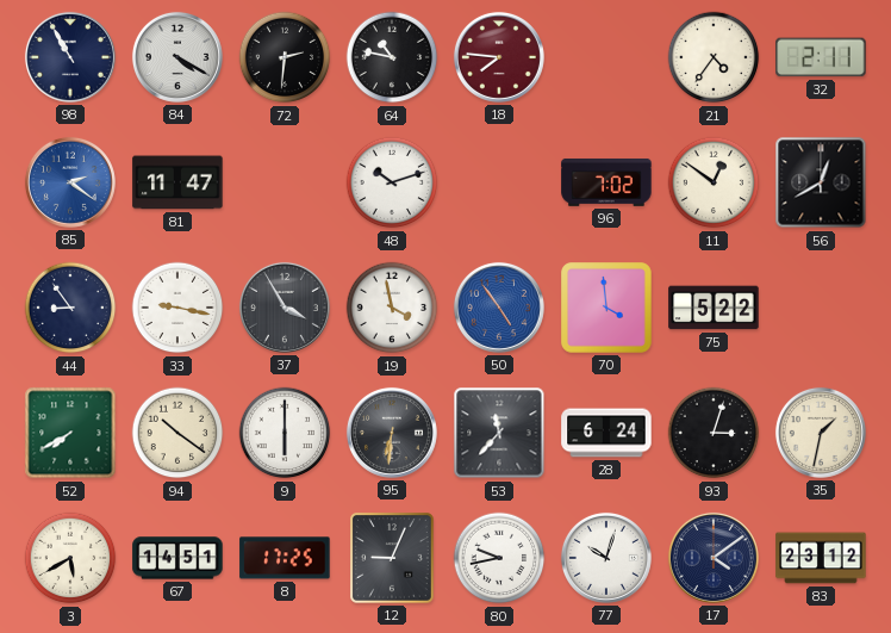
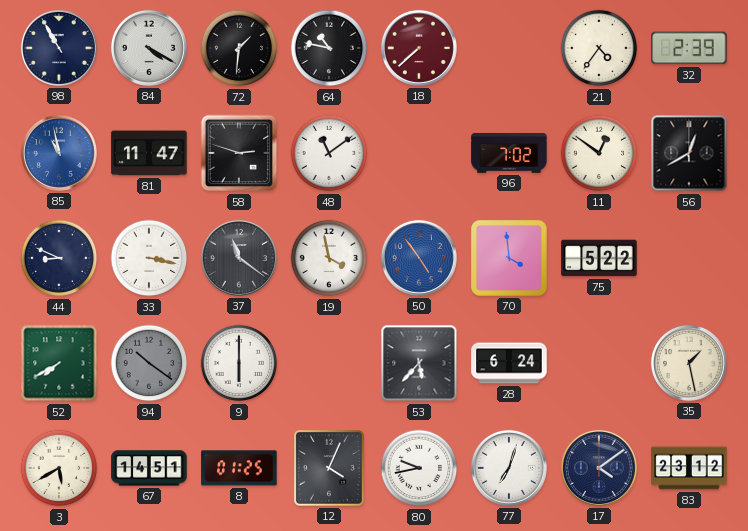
72: 2:31 -> 1:31 (239, 48)
18: 7:46 -> 7:38 (419, 48)
32: 2:11 -> 2:39 (689, 48)
85: 2:21 -> 10:58 (59, 153)
58: none -> 2:48 (239, 153)
48: 10:12 -> 11:09 (329, 153)
44: 8:54 -> 8:49 (59, 258)
33: 9:17 -> 3:17 (149, 258)
37: 3:55 -> 11:21 (239, 258)
94 dial: cream -> grey (149, 363)
95: 6:31 -> none (392, 433)
53: 11:37 -> 5:37 (419, 363)
93: 3:03 -> none (714, 433)
35: 1:32 -> 1:28 (689, 363)
8: 17:25 -> 01:25 (239, 468)
12: 9:04 -> 4:04 (330, 469)
77: 10:03 -> 7:03 (509, 468)
